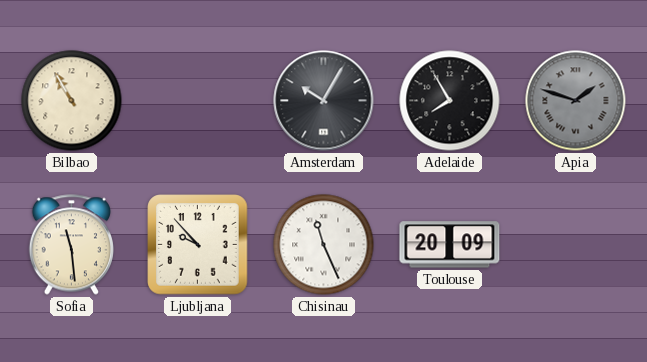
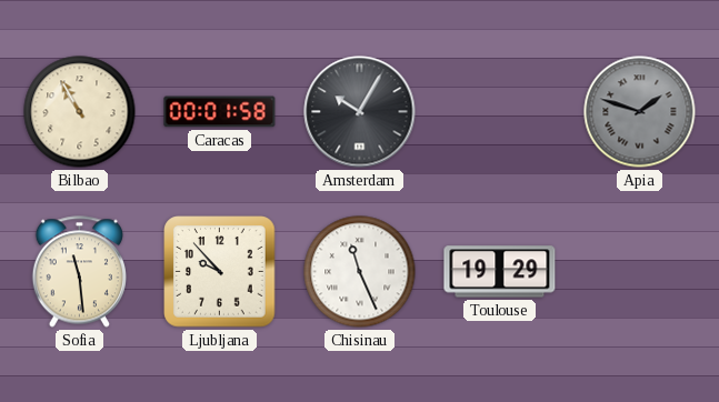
Caracas: none -> 00:01 (220, 112)
Adelaide: 7:55 -> none (450, 101)
Toulouse: 20:09 -> 19:29 (500, 272)
